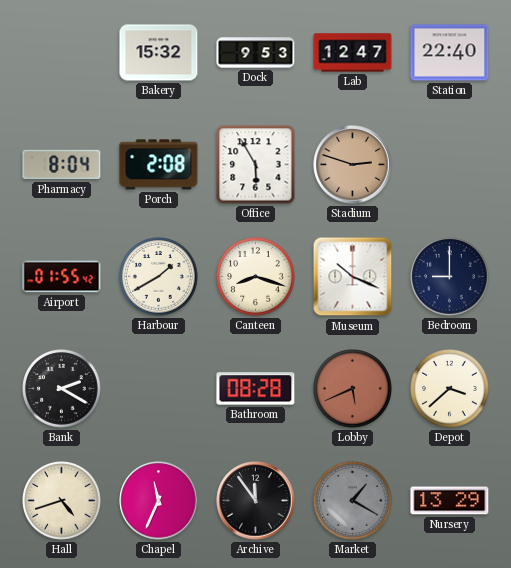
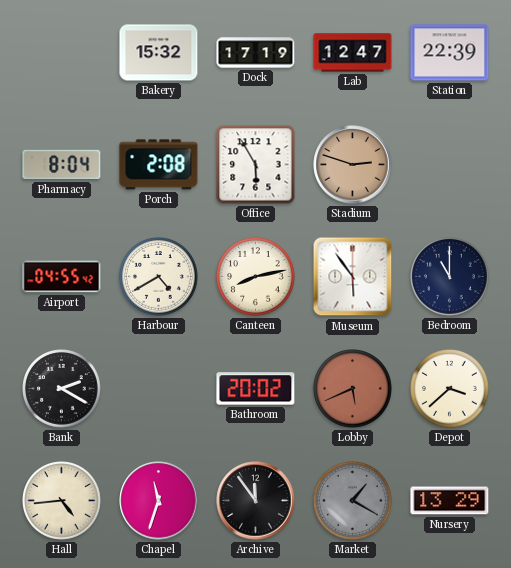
Dock: 9:53 -> 17:19 (256, 53)
Station: 22:40 -> 22:39 (450, 53)
Airport: 01:55 -> 04:55 (62, 277)
Harbour: 1:40 -> 4:40 (159, 277)
Canteen: 8:18 -> 8:13 (256, 277)
Museum: 10:19 -> 5:54 (353, 277)
Bedroom: 9:00 -> 11:00 (450, 277)
Bathroom: 08:28 -> 20:02 (256, 389)
Hall: 4:42 -> 4:44 (62, 501)
Chapel: 11:34 -> 11:33 (159, 501)
